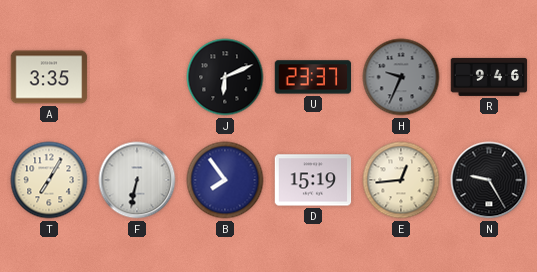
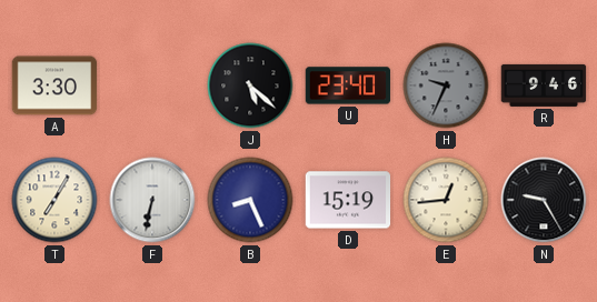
A: 3:35 -> 3:30 (54, 85)
J: 6:11 -> 5:22 (250, 85)
U: 23:37 -> 23:40 (348, 85)
B: 7:54 -> 8:26 (250, 200)
